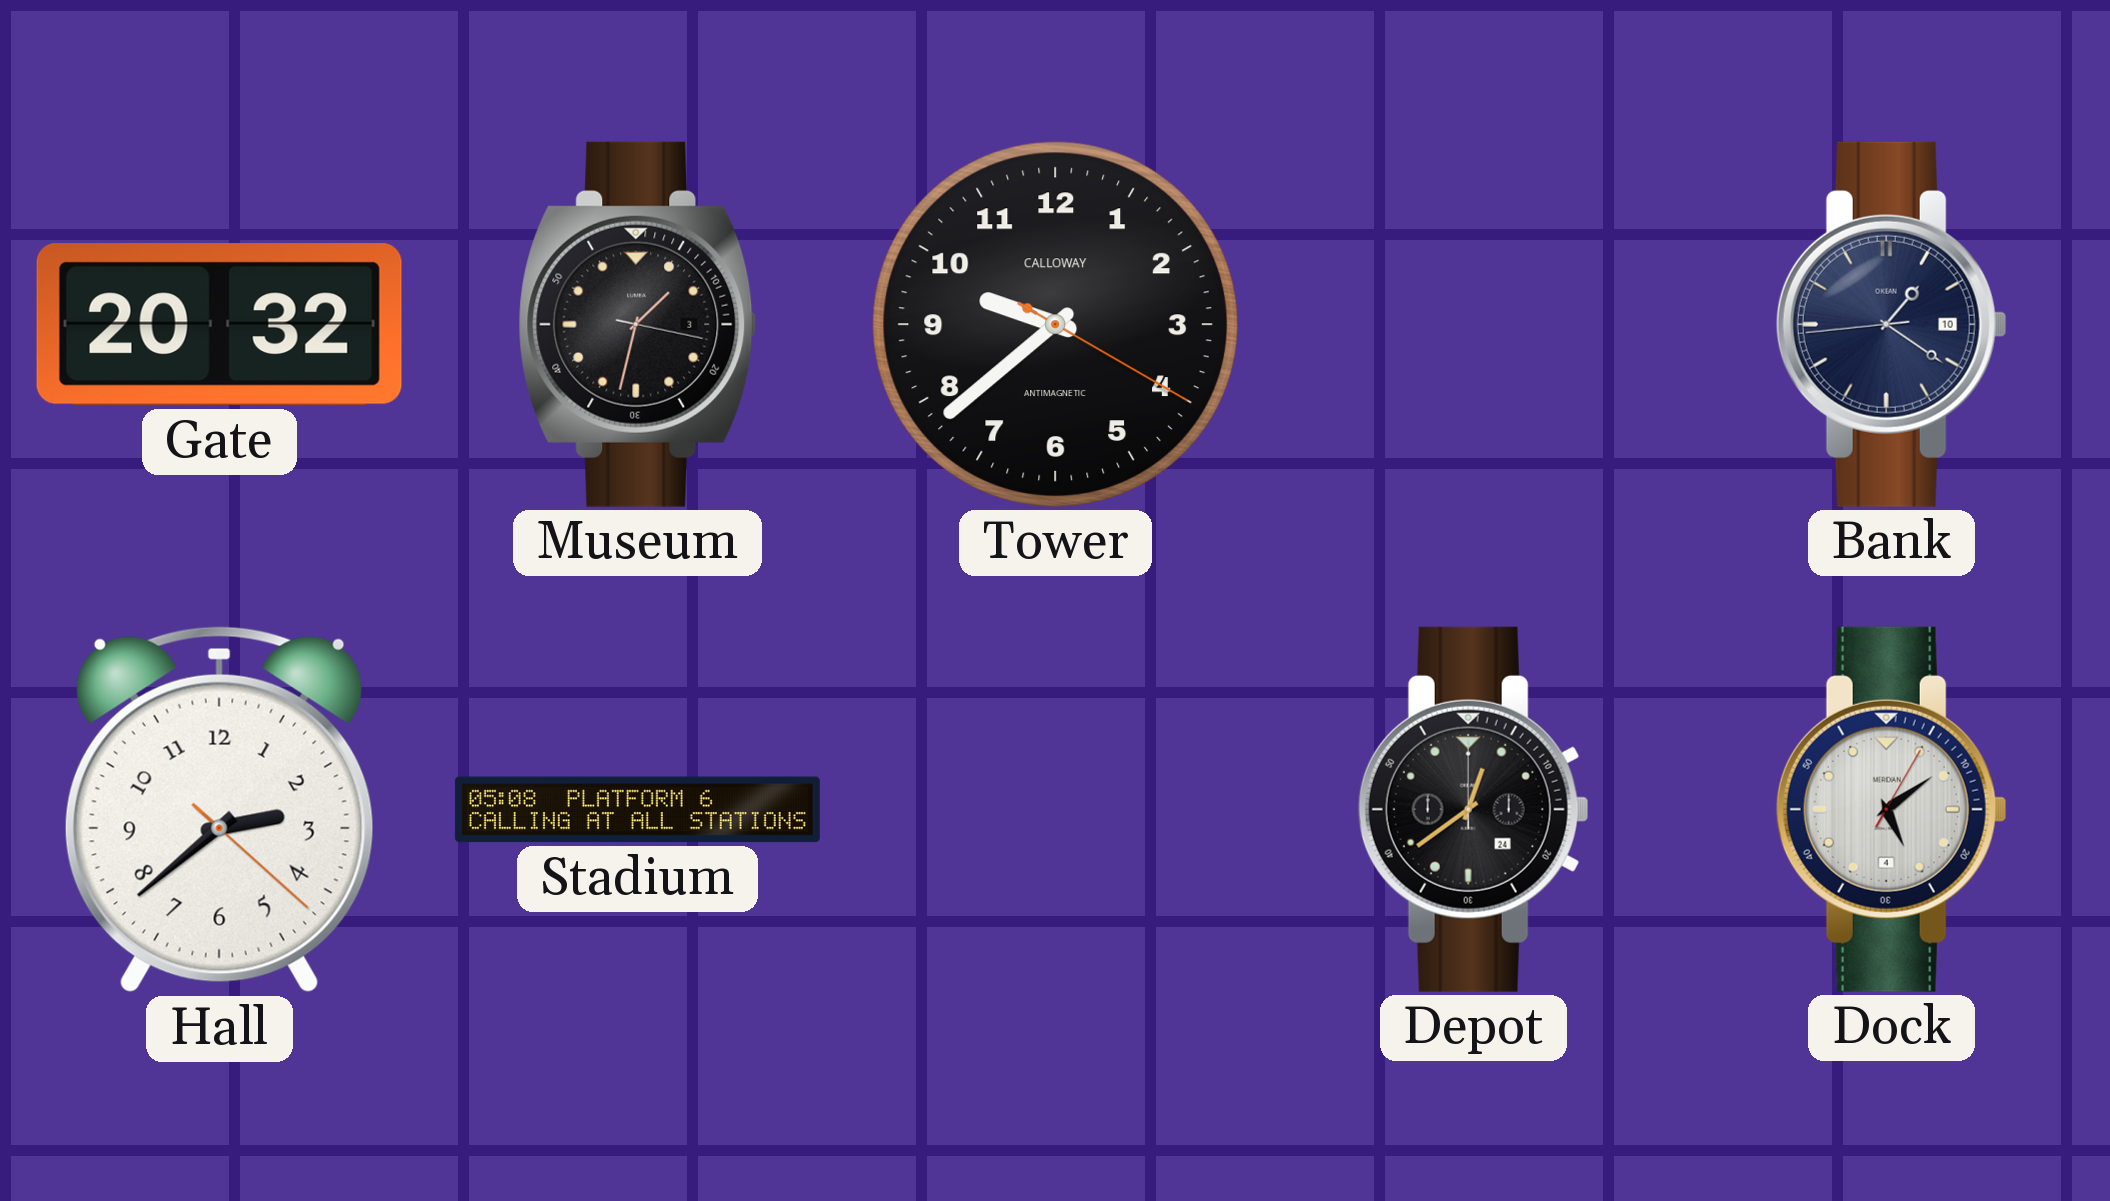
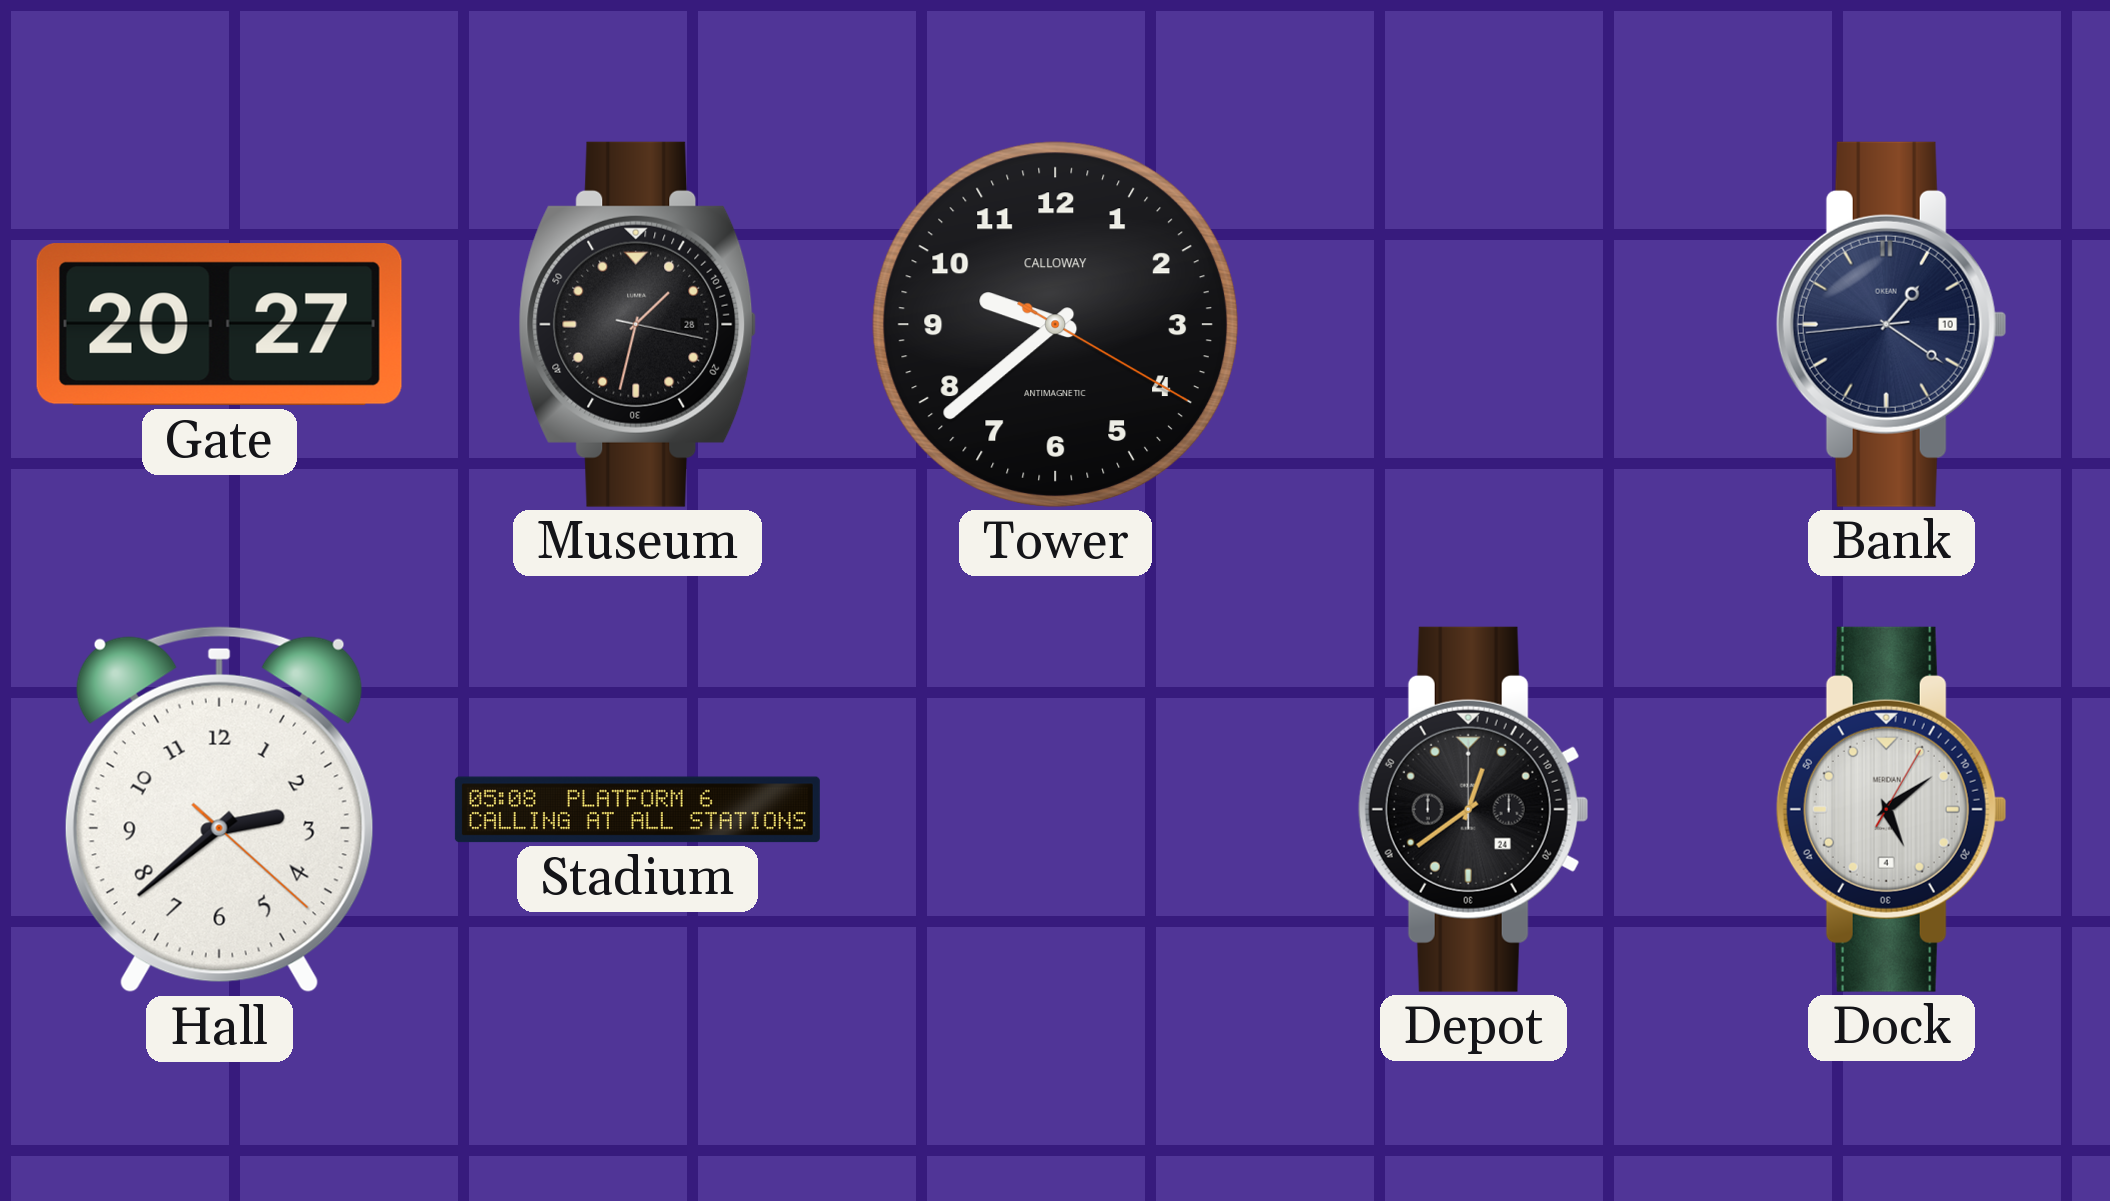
Gate: 20:32 -> 20:27 (219, 325)
Museum date: 3 -> 28 (638, 324)
